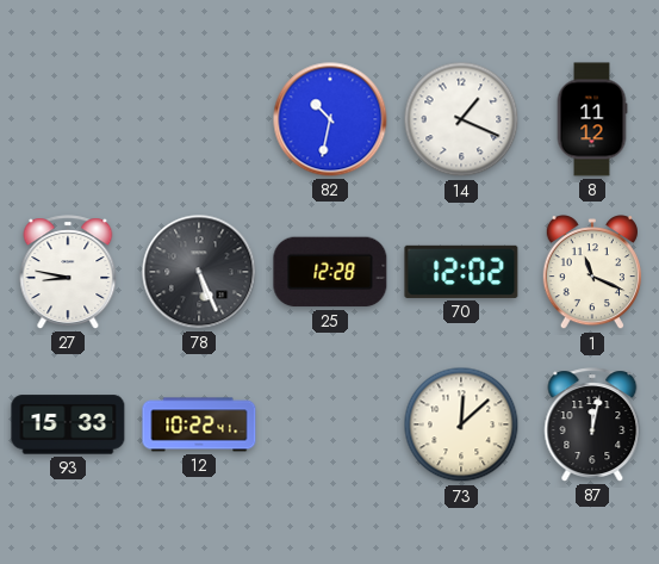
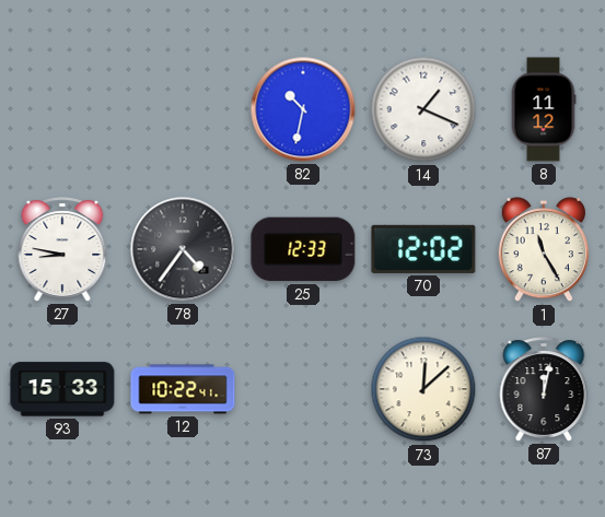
78: 5:26 -> 4:36 (183, 249)
25: 12:28 -> 12:33 (303, 249)
1: 11:19 -> 11:25 (544, 250)
